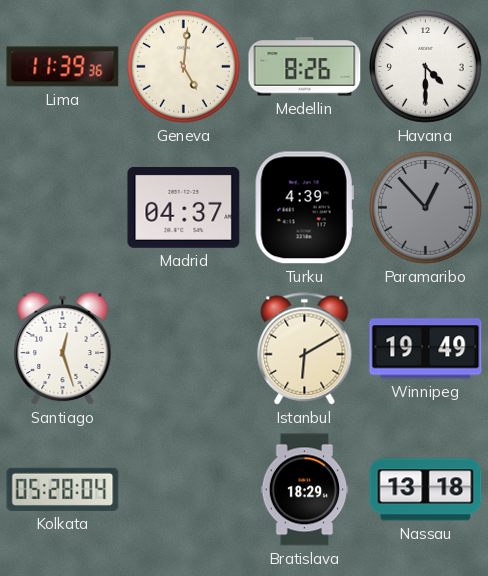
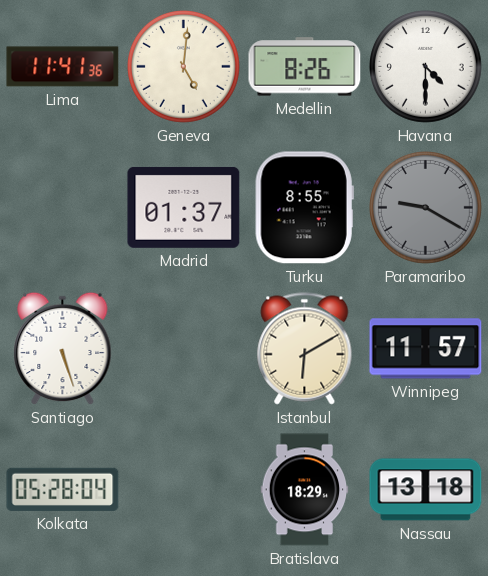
Lima: 11:39 -> 11:41 (63, 67)
Madrid: 04:37 -> 01:37 (184, 207)
Turku: 4:39 -> 8:55 (304, 208)
Paramaribo: 12:53 -> 9:20 (426, 208)
Santiago: 12:27 -> 5:27 (63, 349)
Winnipeg: 19:49 -> 11:57 (426, 349)
